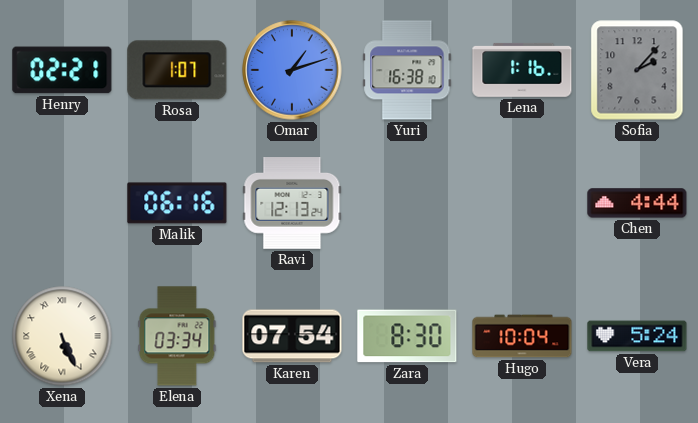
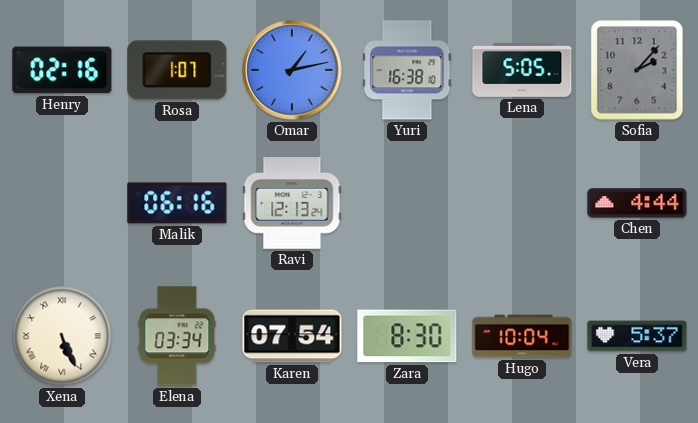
Henry: 02:21 -> 02:16 (62, 70)
Omar: 1:12 -> 1:13 (292, 70)
Lena: 1:16 -> 5:05 (522, 70)
Vera: 5:24 -> 5:37 (637, 336)
